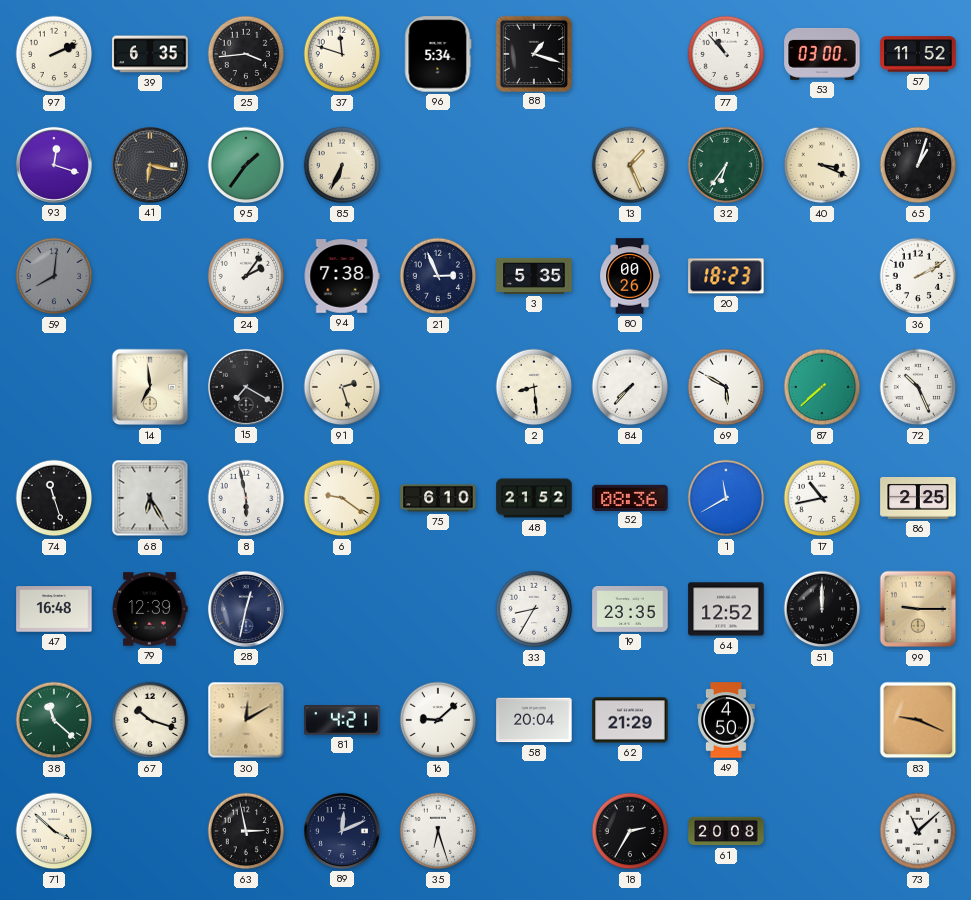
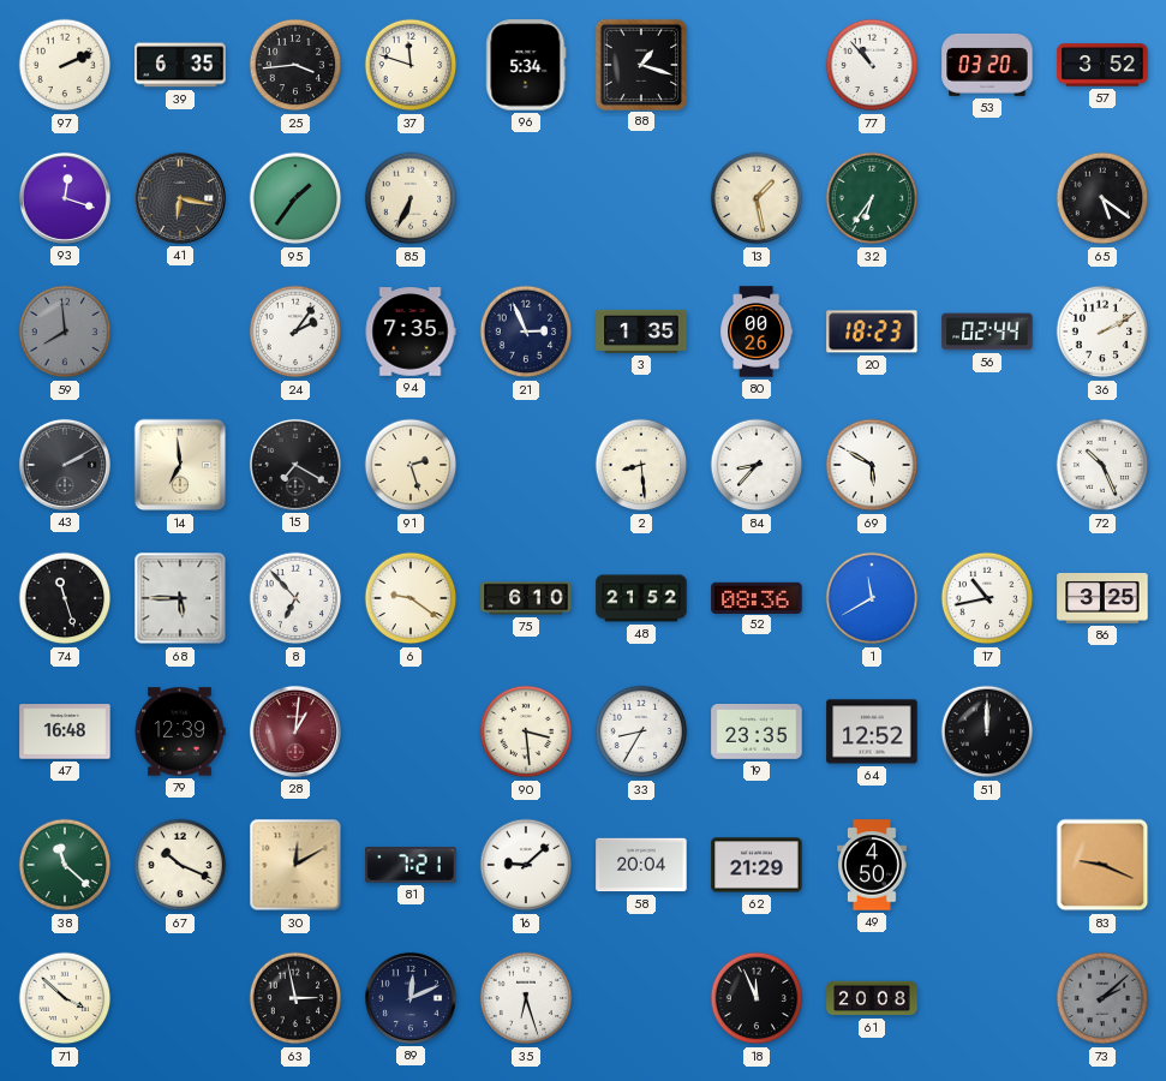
53: 03:00 -> 03:20 (987, 65)
57: 11:52 -> 3:52 (1102, 65)
13: 1:26 -> 1:28 (757, 198)
40: 3:19 -> none (822, 165)
65: 1:03 -> 5:21 (1102, 198)
59: 8:01 -> 7:59 (65, 332)
94: 7:38 -> 7:35 (411, 332)
3: 5:35 -> 1:35 (641, 332)
56: none -> 02:44 (987, 332)
43: none -> 2:10 (65, 465)
84: 7:37 -> 8:37 (757, 465)
87: 7:38 -> none (822, 387)
68: 6:25 -> 5:45 (180, 598)
8: 5:58 -> 6:53 (295, 598)
86: 2:25 -> 3:25 (1102, 599)
28: 12:32 -> 1:01 (295, 731)
28 dial: navy -> burgundy (295, 731)
90: none -> 3:29 (526, 731)
99: 9:15 -> none (918, 609)
67: 10:18 -> 10:19 (180, 865)
81: 4:21 -> 7:21 (411, 865)
18: 2:35 -> 11:56 (757, 998)
73: 11:08 -> 2:08 (1102, 998)
73 dial: white -> grey (1102, 998)
